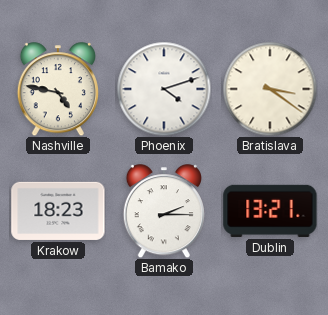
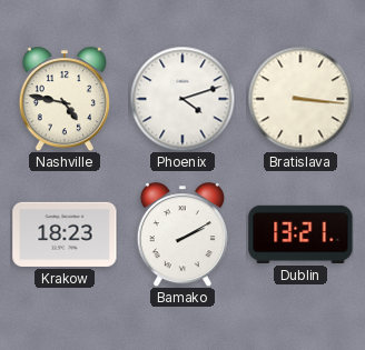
Bratislava: 3:21 -> 3:16 (300, 99)
Bamako: 2:15 -> 2:10 (182, 234)
